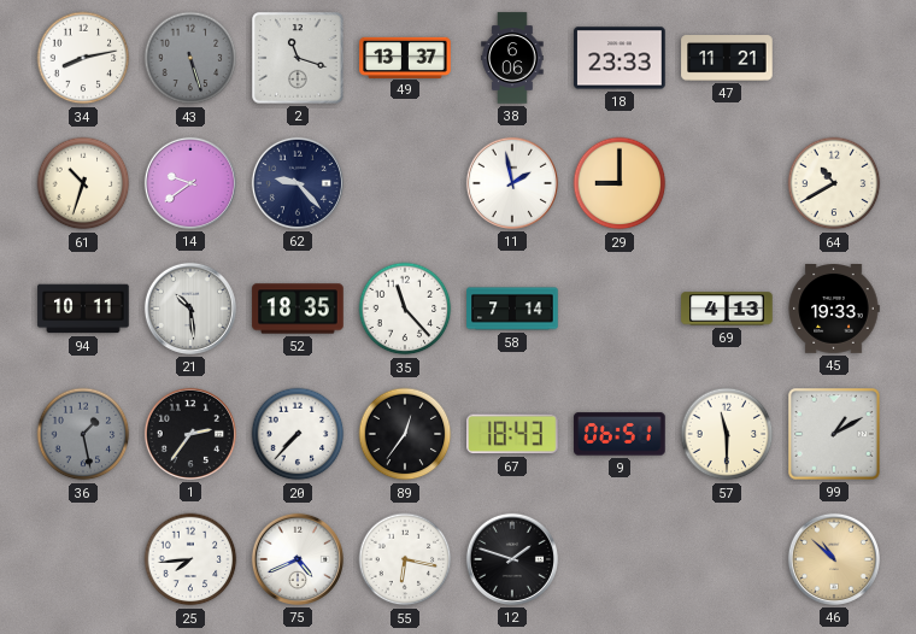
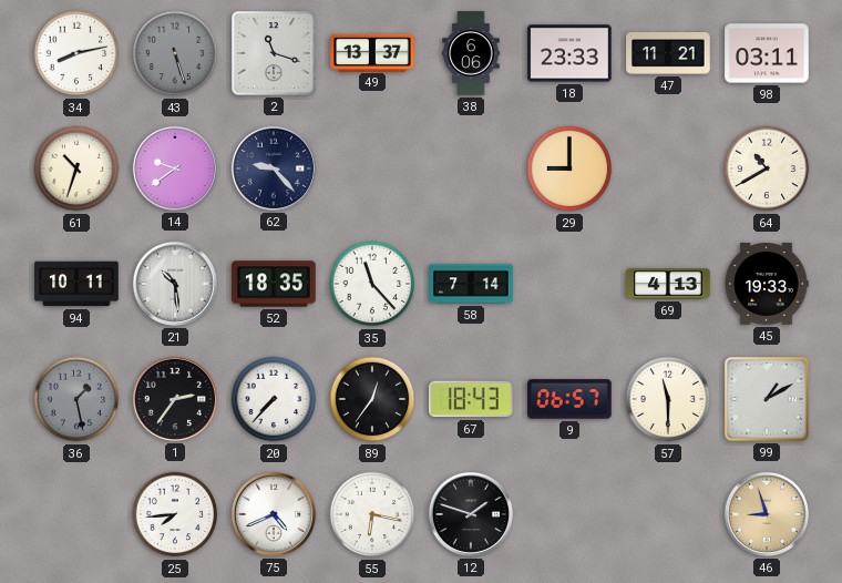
98: none -> 03:11 (767, 53)
11: 1:58 -> none (512, 183)
9: 06:51 -> 06:57 (569, 399)
46: 10:52 -> 8:57 (767, 514)
